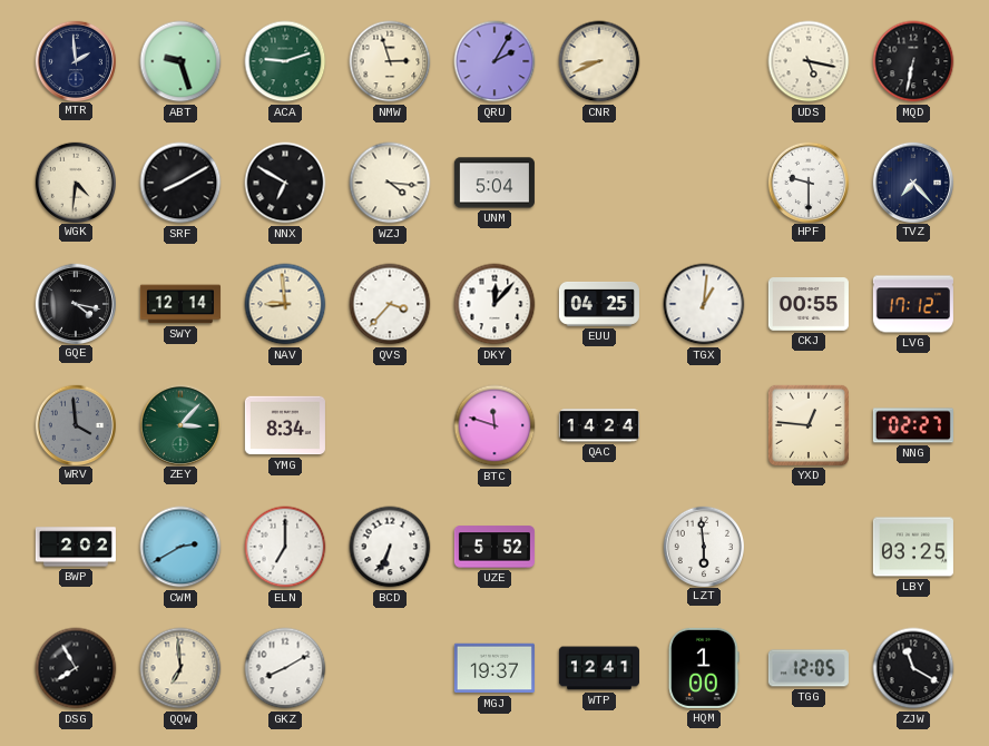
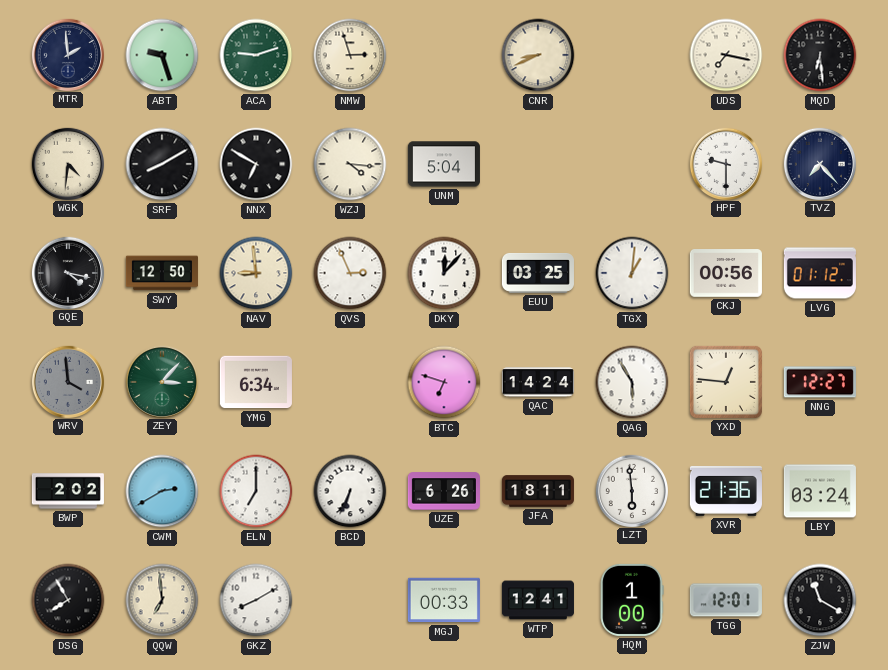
QRU: 2:05 -> none (494, 61)
UDS: 5:17 -> 7:17 (726, 55)
MQD: 6:32 -> 6:29 (820, 55)
SWY: 12:14 -> 12:50 (162, 273)
QVS: 3:37 -> 2:56 (350, 273)
EUU: 04:25 -> 03:25 (538, 273)
CKJ: 00:55 -> 00:56 (726, 273)
LVG: 17:12 -> 01:12 (820, 273)
YMG: 8:34 -> 6:34 (256, 382)
BTC: 11:48 -> 6:48 (444, 382)
QAG: none -> 5:55 (632, 382)
NNG: 02:27 -> 12:27 (820, 382)
UZE: 5:52 -> 6:26 (444, 491)
JFA: none -> 18:11 (538, 491)
XVR: none -> 21:36 (726, 491)
LBY: 03:25 -> 03:24 (820, 491)
MGJ: 19:37 -> 00:33 (444, 600)
TGG: 12:05 -> 12:01 (726, 600)
